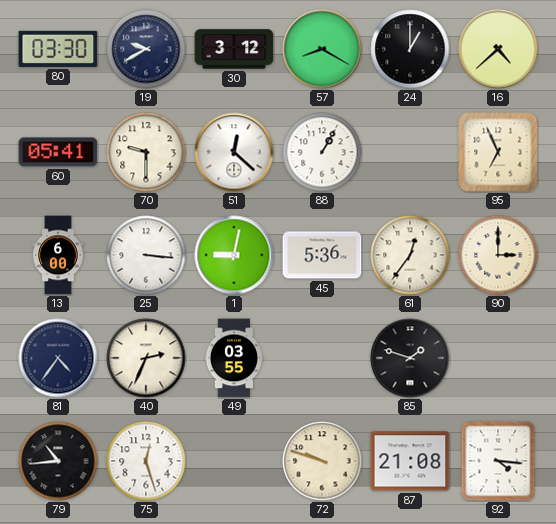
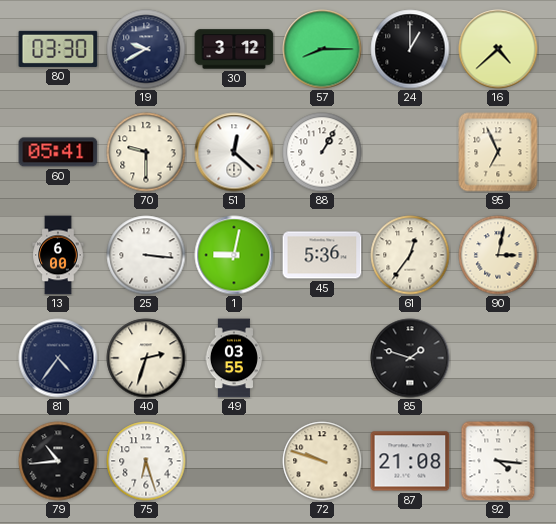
57: 8:20 -> 8:15 (322, 49)
90: 3:00 -> 3:02 (498, 255)
40: 2:34 -> 2:33 (146, 358)
75: 12:27 -> 6:27 (146, 461)
